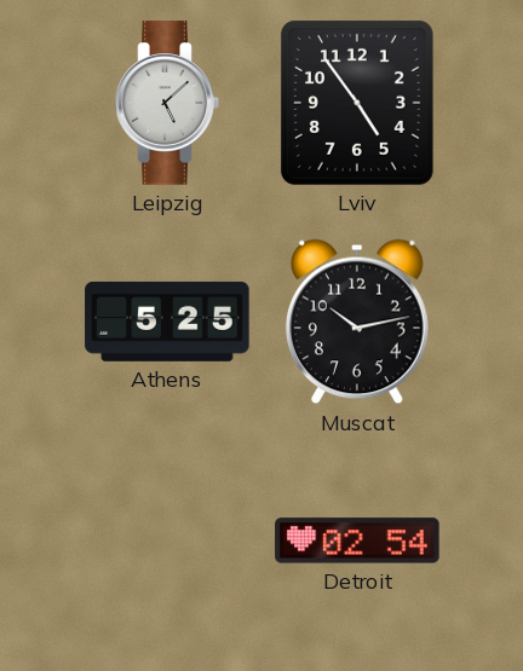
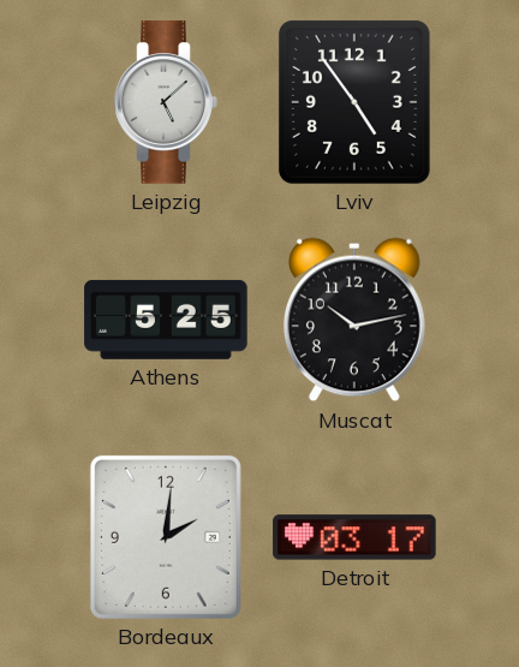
Bordeaux: none -> 2:01 (166, 537)
Detroit: 02:54 -> 03:17 (354, 537)
